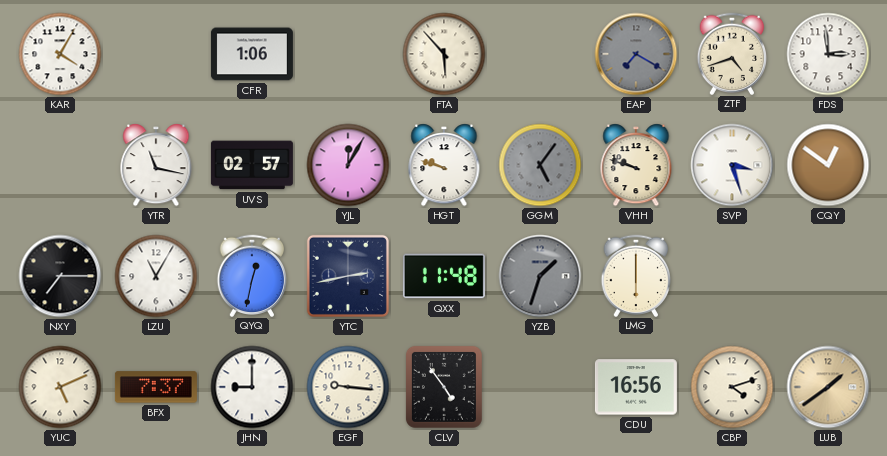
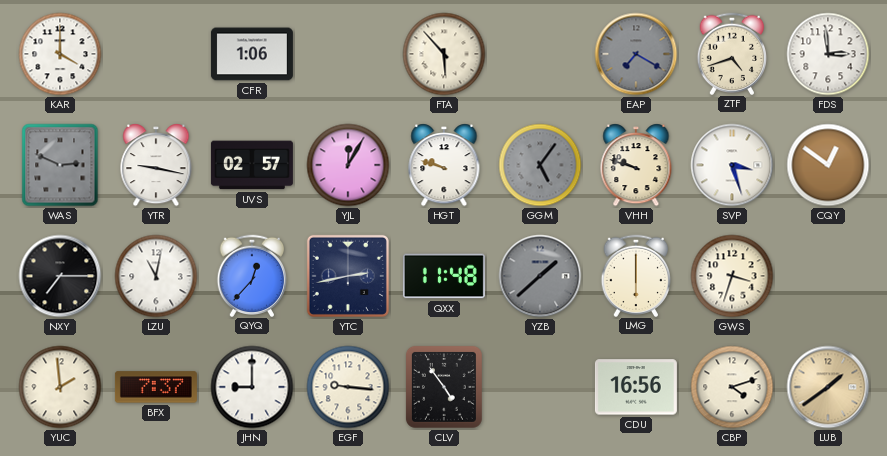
KAR: 4:05 -> 4:00 (60, 54)
WAS: none -> 2:49 (60, 165)
YTR: 11:17 -> 9:17 (156, 165)
LZU: 11:05 -> 11:02 (156, 276)
QYQ: 12:32 -> 12:37 (252, 275)
YZB: 1:33 -> 1:38 (540, 276)
GWS: none -> 3:33 (732, 276)
YUC: 5:11 -> 1:59 (60, 387)
